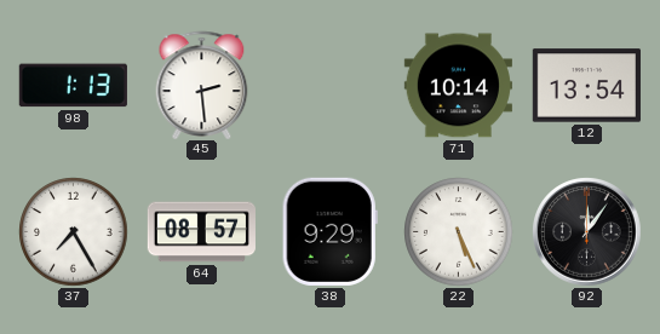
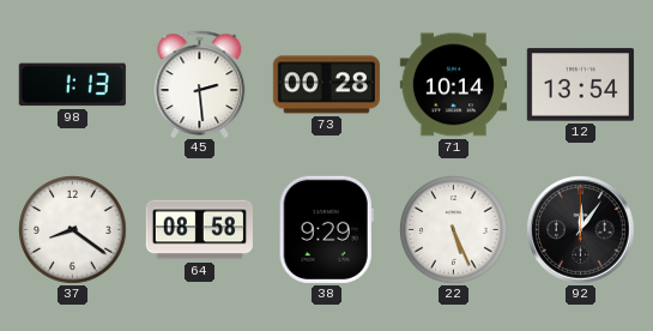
73: none -> 00:28 (326, 85)
37: 7:25 -> 8:21 (73, 230)
64: 08:57 -> 08:58 (199, 230)
